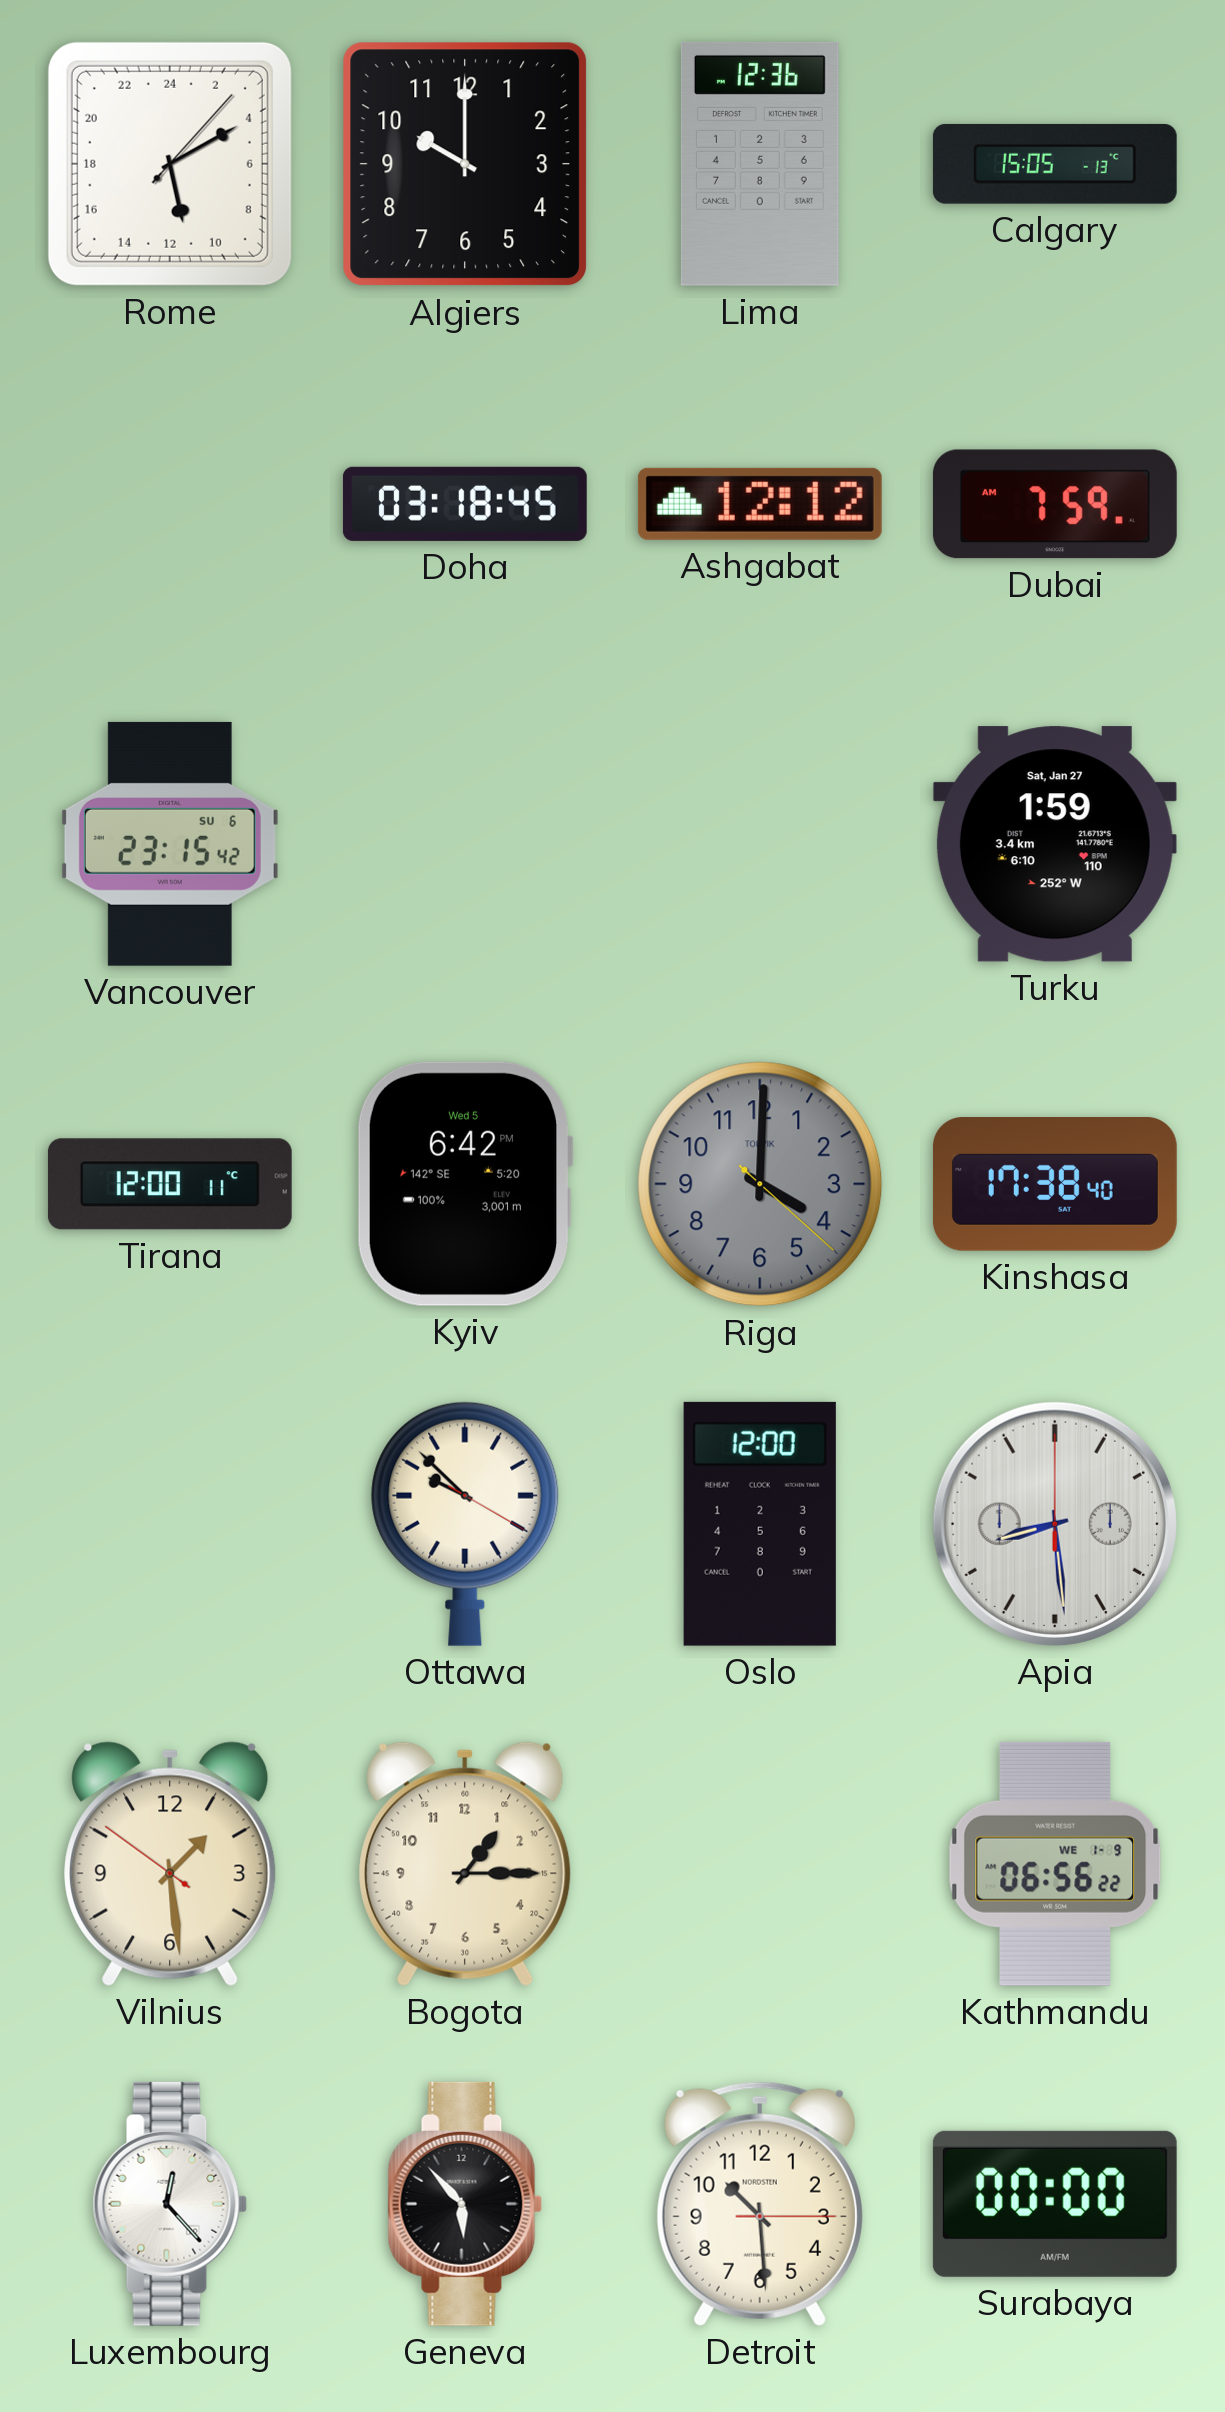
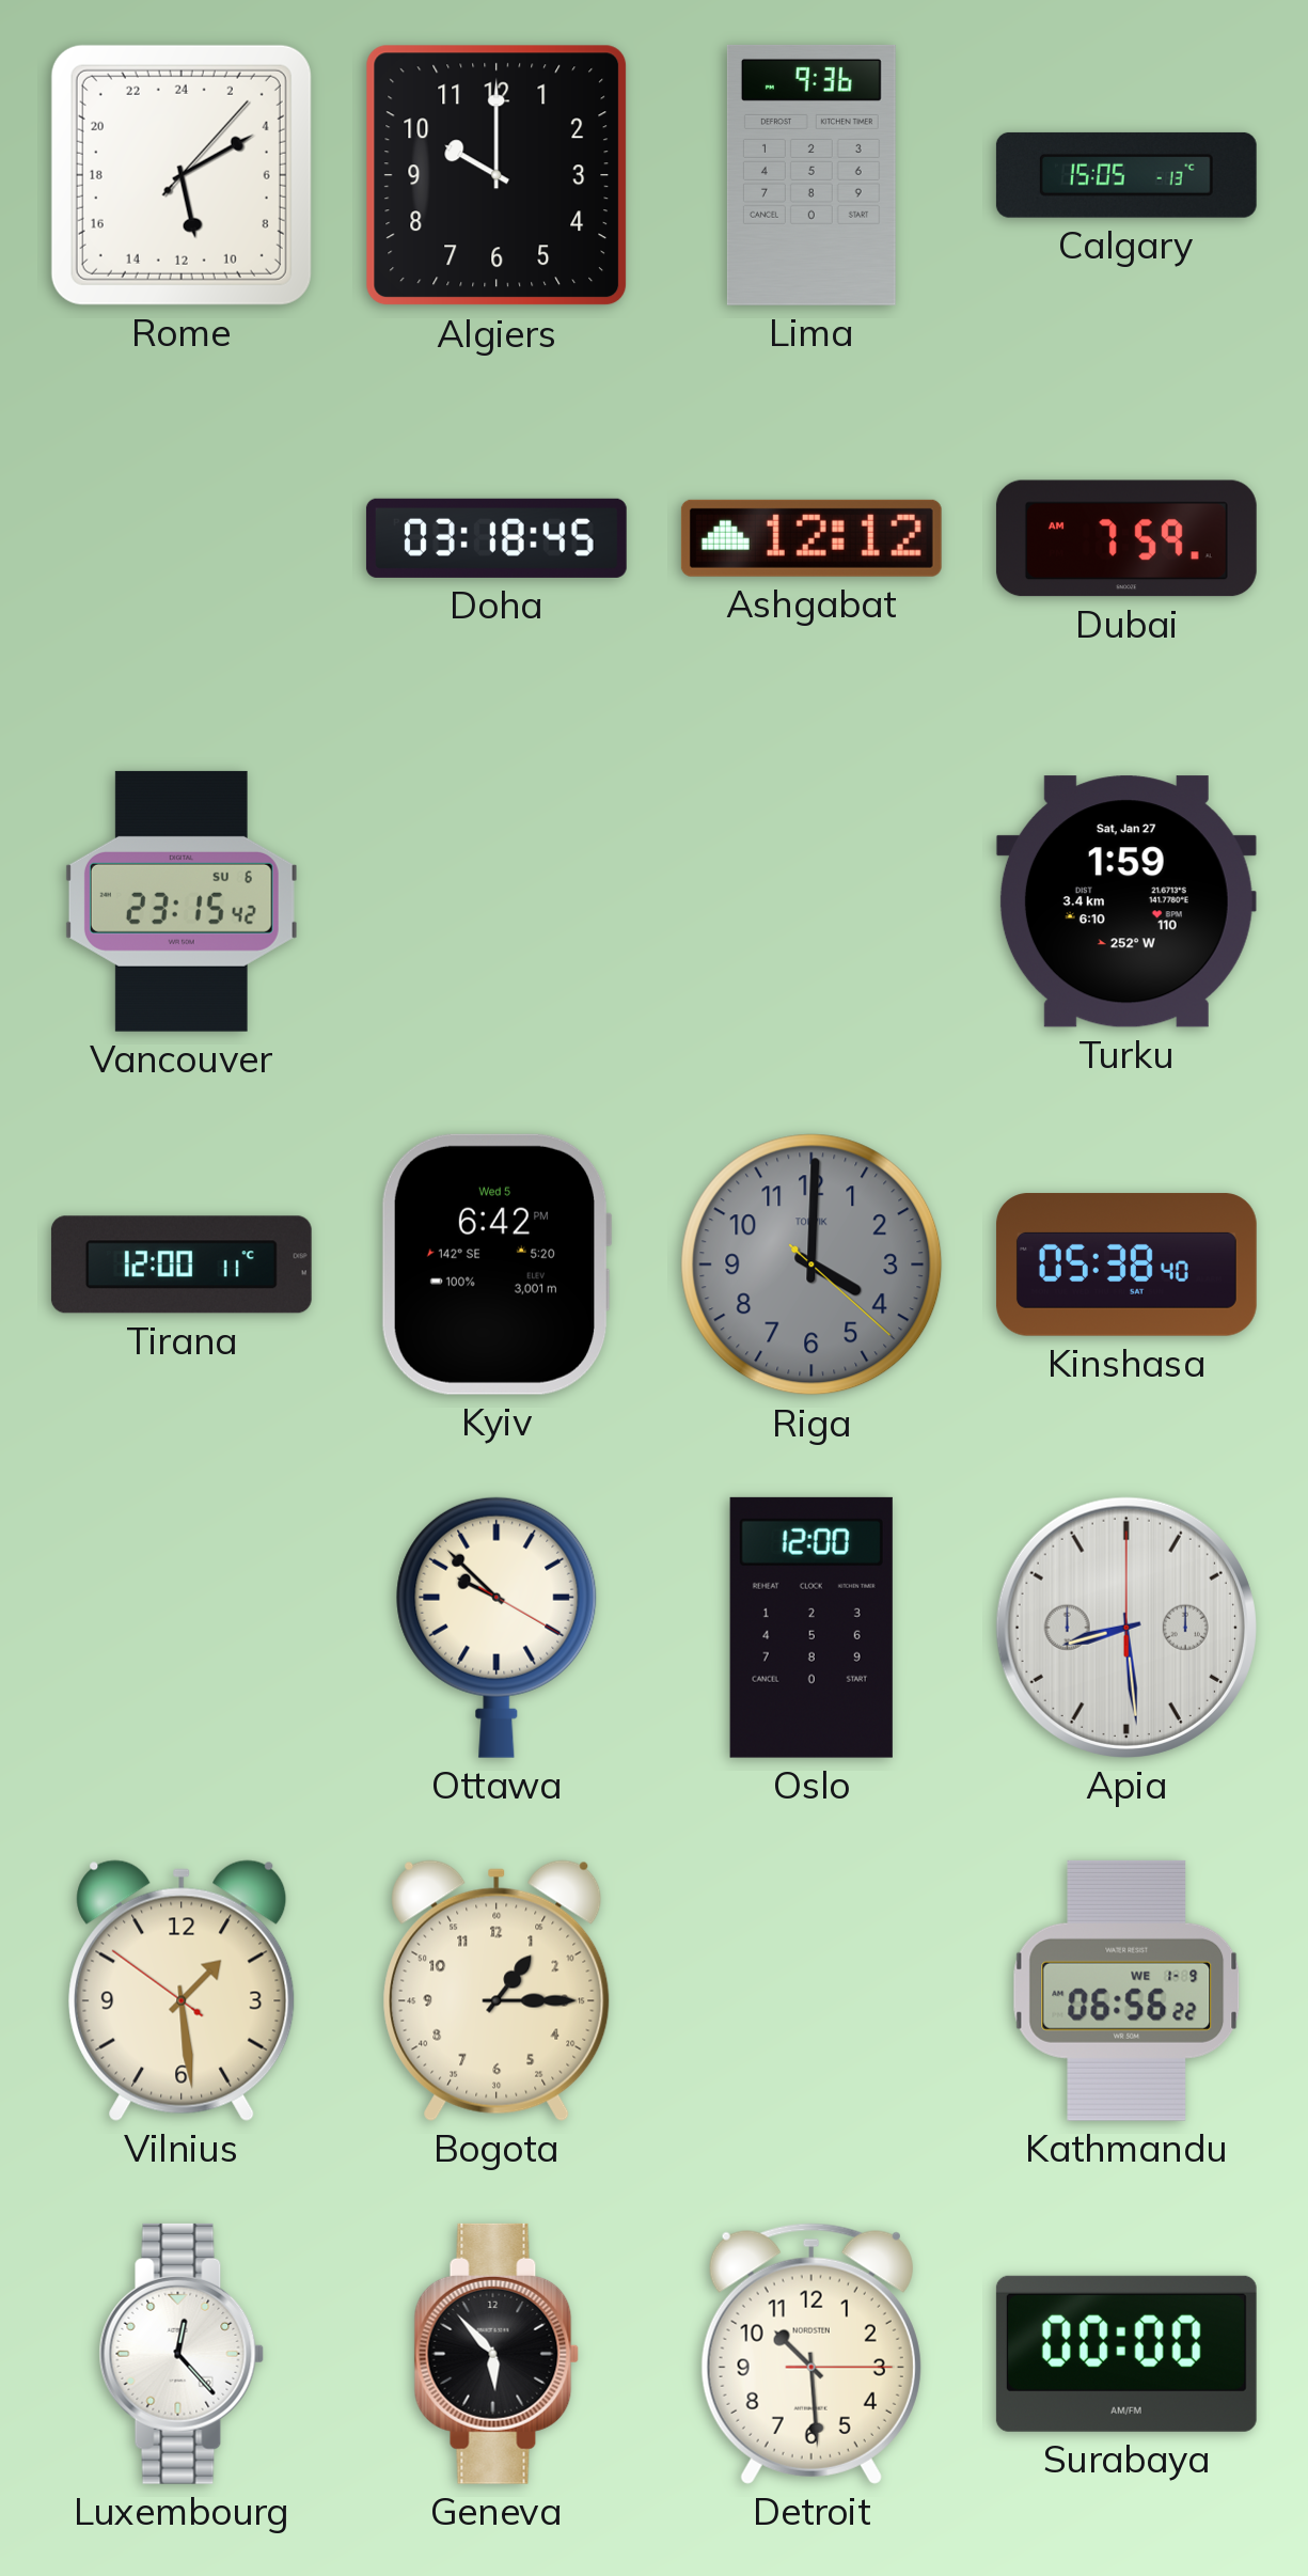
Lima: 12:36 -> 9:36 (811, 175)
Kinshasa: 17:38 -> 05:38 (1126, 1265)
